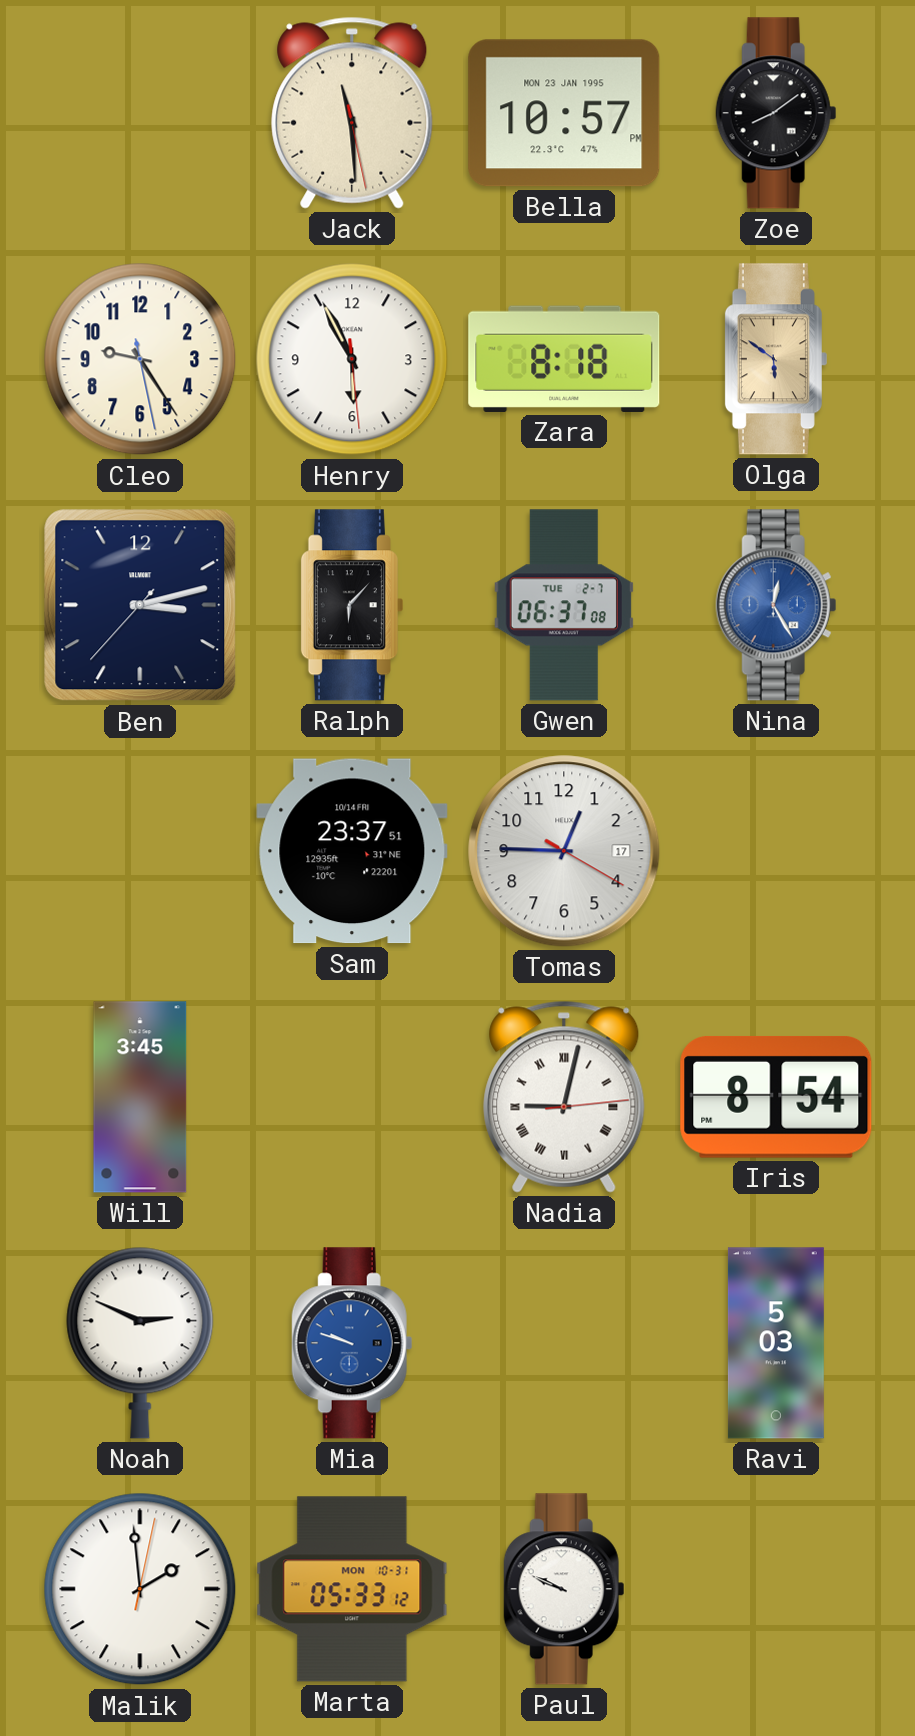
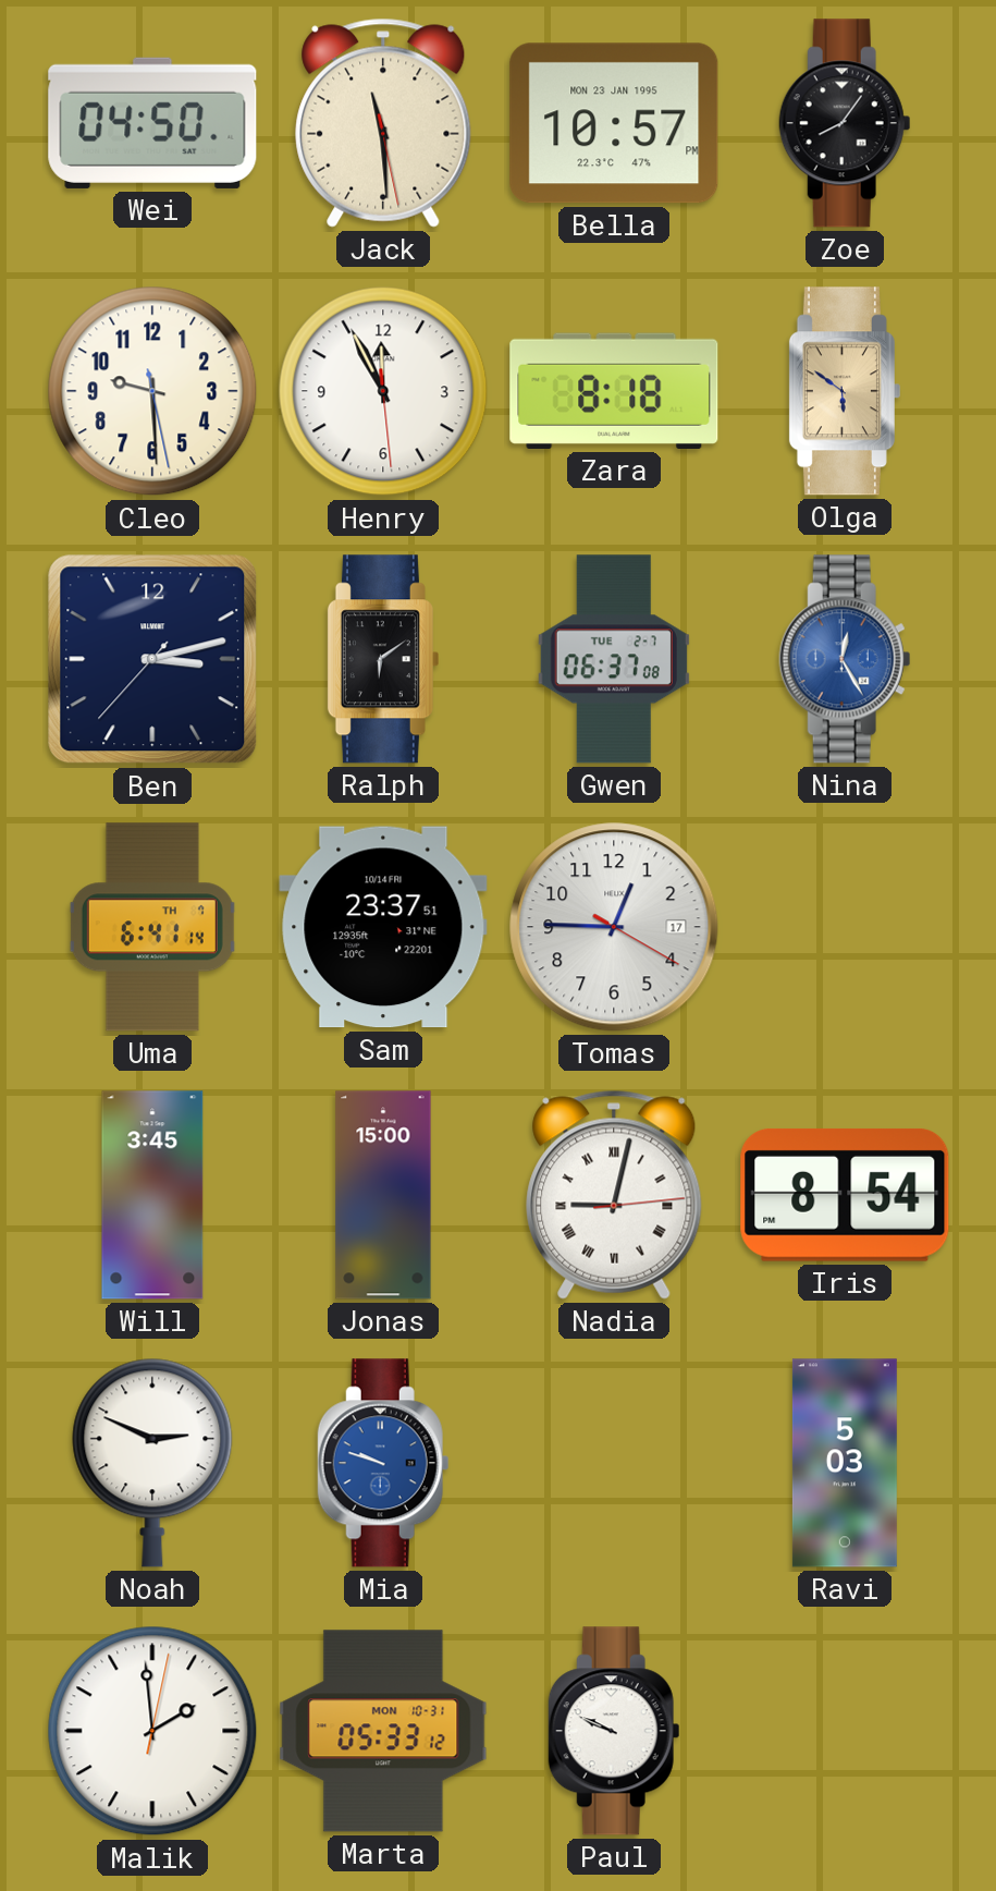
Wei: none -> 04:50 (152, 123)
Zoe: 8:09 -> 8:06 (845, 123)
Cleo: 9:24 -> 9:29 (152, 391)
Henry: 5:55 -> 11:55 (383, 391)
Ralph: 6:07 -> 6:09 (383, 659)
Uma: none -> 6:41 (152, 927)
Jonas: none -> 15:00 (383, 1195)
